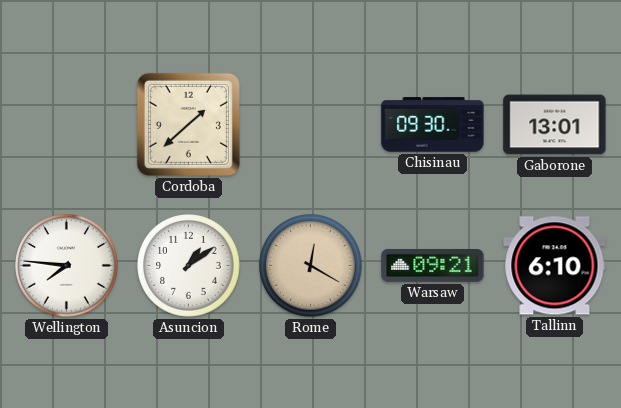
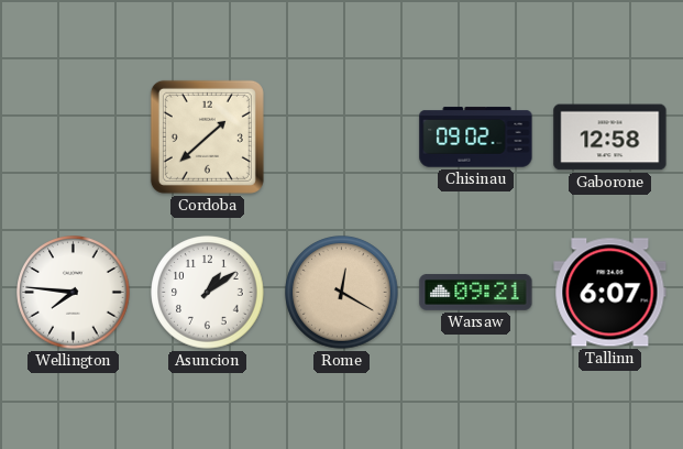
Chisinau: 09:30 -> 09:02 (476, 138)
Gaborone: 13:01 -> 12:58 (610, 138)
Tallinn: 6:10 -> 6:07 (610, 293)
